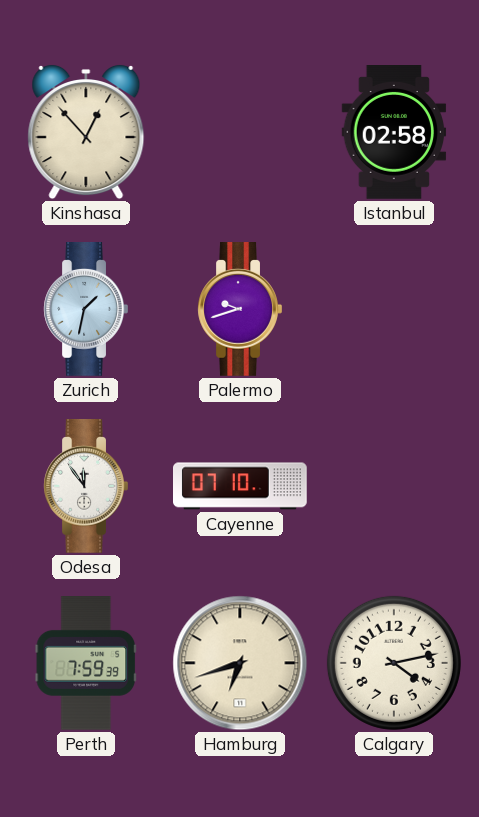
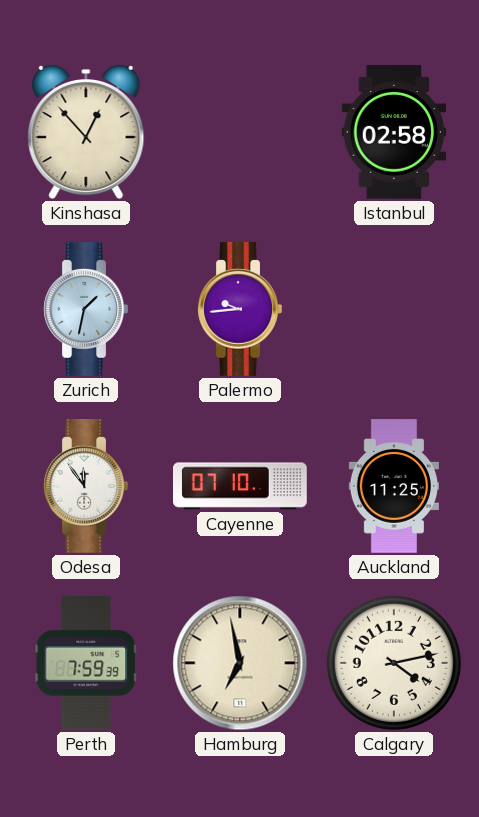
Palermo: 9:42 -> 9:44 (240, 310)
Auckland: none -> 11:25 (393, 486)
Hamburg: 6:42 -> 6:58 (240, 663)
